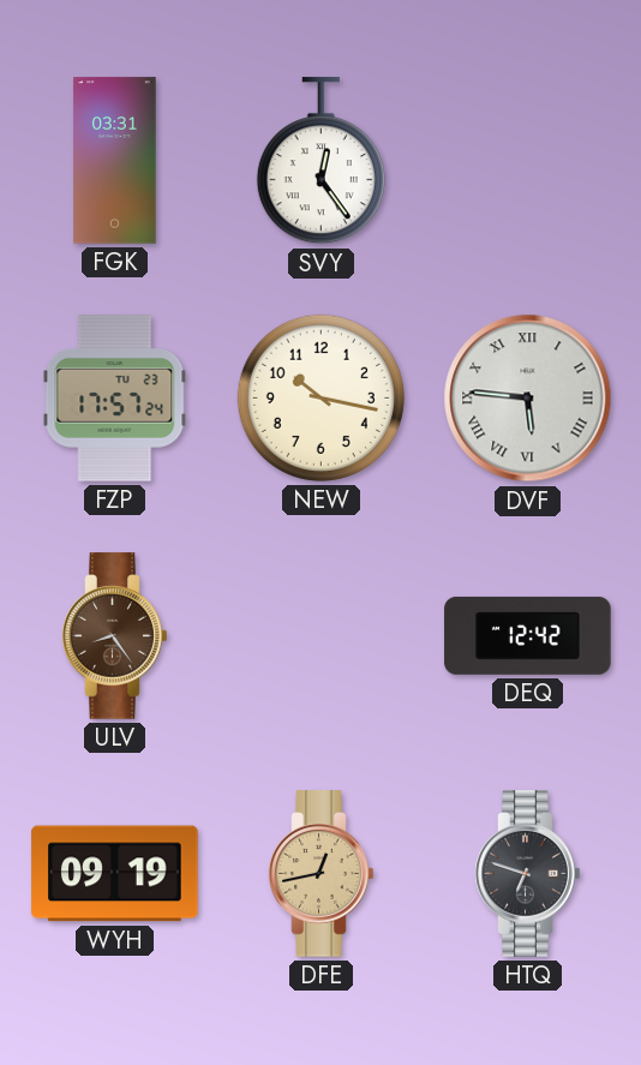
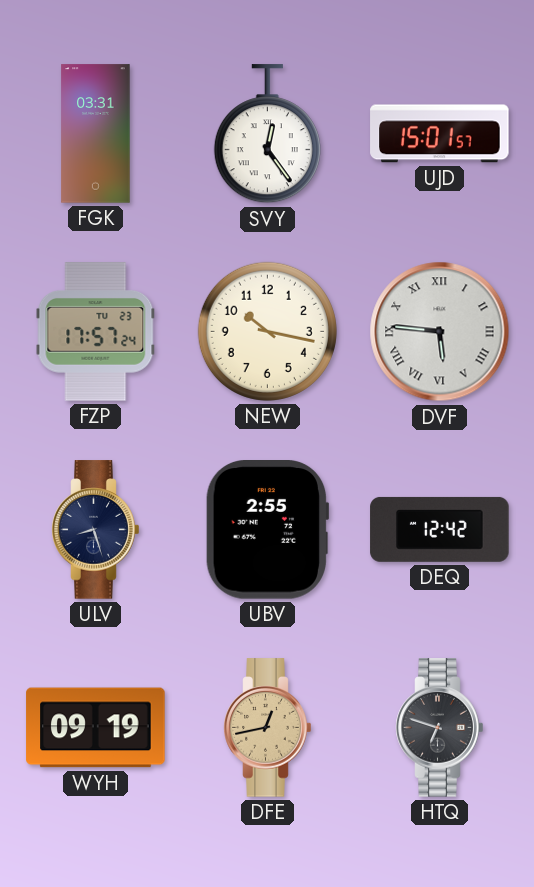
UJD: none -> 15:01 (440, 134)
ULV: 8:24 -> 8:27 (96, 530)
ULV dial: brown -> navy (96, 530)
UBV: none -> 2:55 (267, 530)
